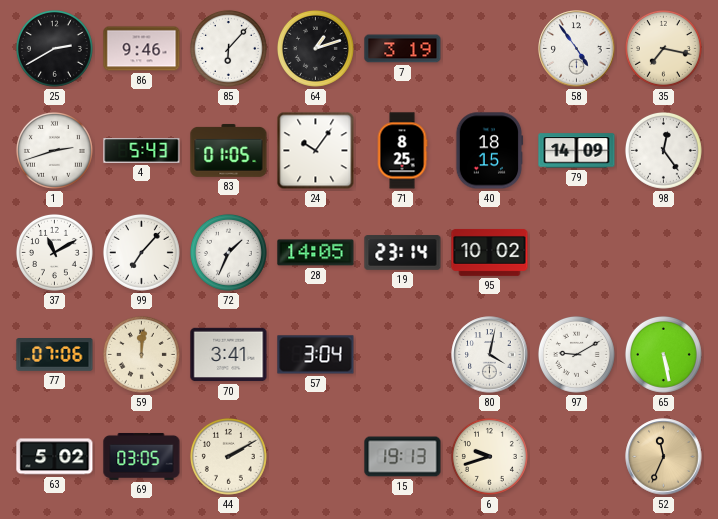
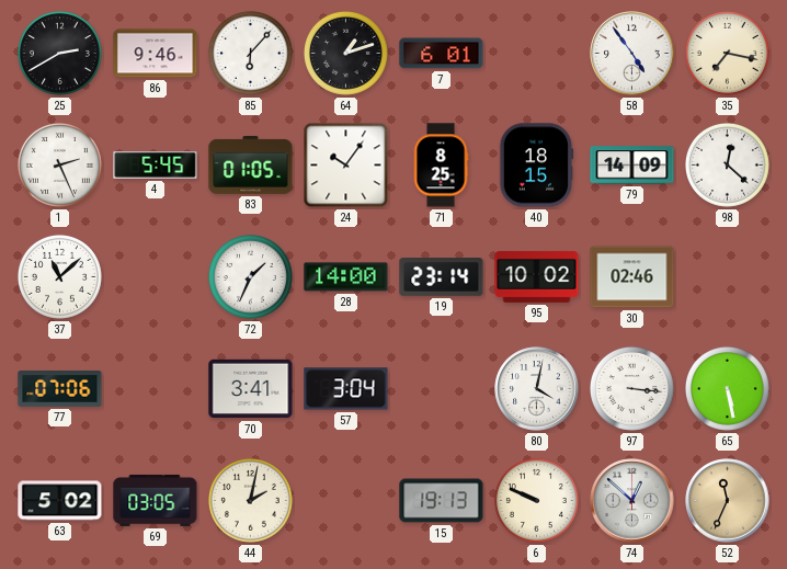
7: 3:19 -> 6:01 (442, 54)
1: 2:42 -> 2:26 (59, 164)
4: 5:43 -> 5:45 (156, 166)
98: 12:24 -> 12:22 (727, 164)
37: 11:10 -> 11:08 (59, 276)
99: 7:07 -> none (141, 252)
28: 14:05 -> 14:00 (346, 277)
30: none -> 02:46 (632, 277)
59: 12:01 -> none (141, 354)
97: 9:10 -> 3:16 (631, 388)
44: 2:10 -> 2:02 (250, 500)
6: 9:42 -> 9:49 (536, 500)
74: none -> 12:52 (632, 501)
